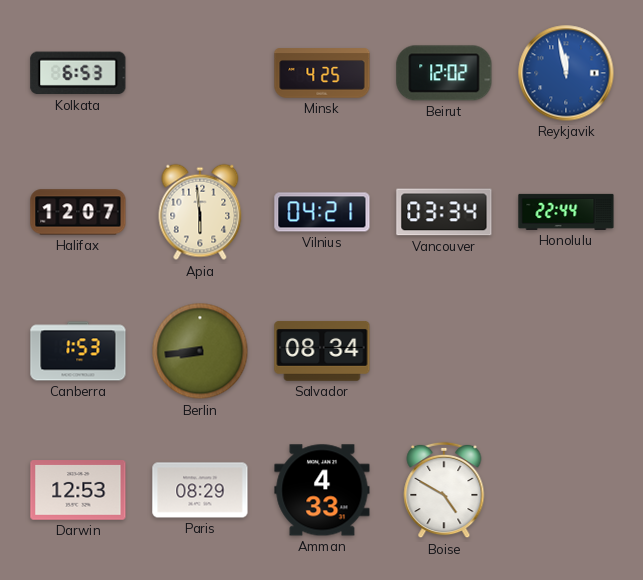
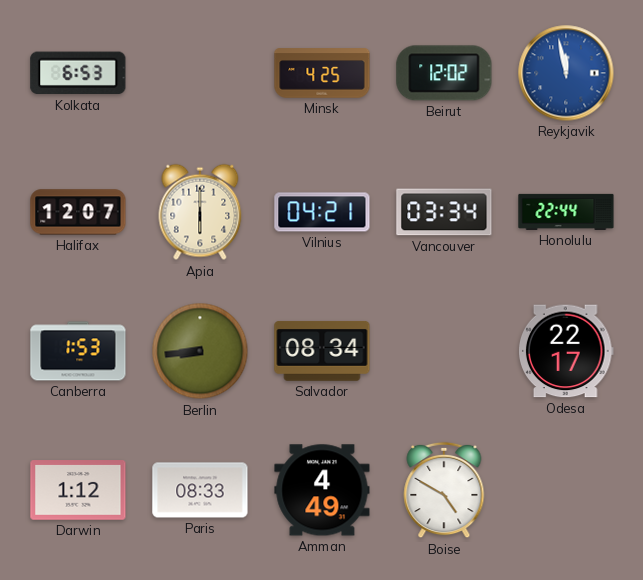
Apia: 5:59 -> 6:00 (200, 212)
Odesa: none -> 22:17 (567, 351)
Darwin: 12:53 -> 1:12 (78, 490)
Paris: 08:29 -> 08:33 (200, 490)
Amman: 4:33 -> 4:49 (322, 490)
